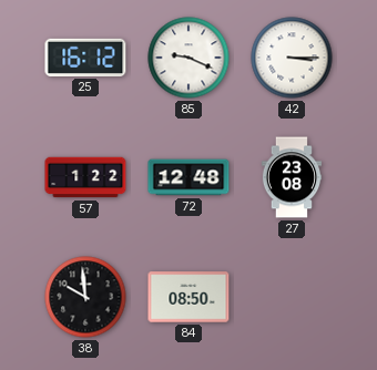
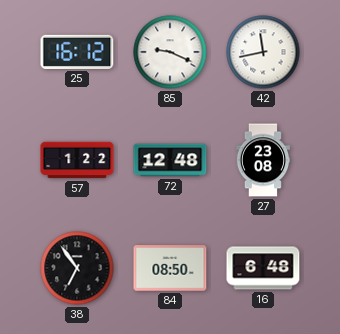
42: 3:15 -> 11:43 (263, 52)
38: 9:59 -> 6:54 (77, 268)
16: none -> 6:48 (263, 268)
